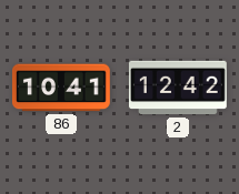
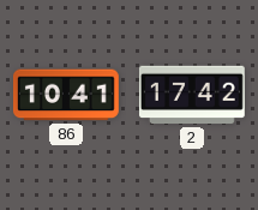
2: 12:42 -> 17:42 (192, 95)
